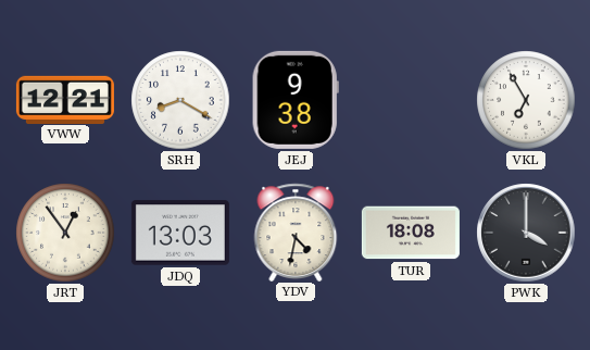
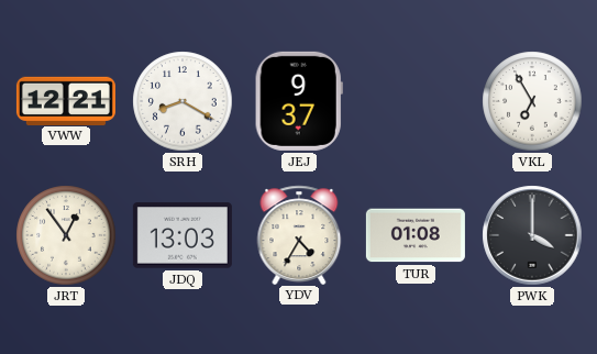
JEJ: 9:38 -> 9:37 (299, 101)
YDV: 4:32 -> 4:35 (299, 234)
TUR: 18:08 -> 01:08 (416, 235)
